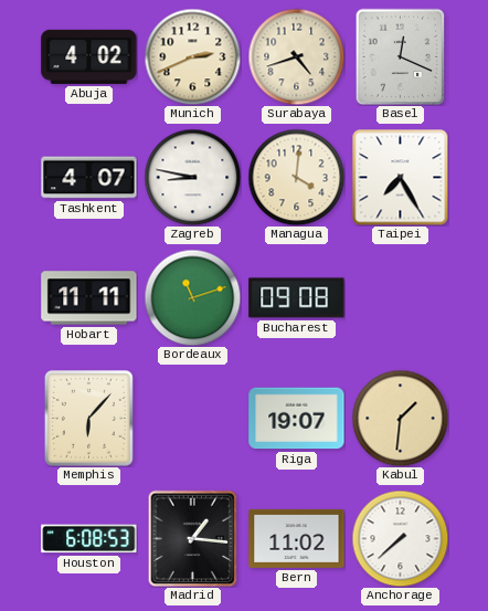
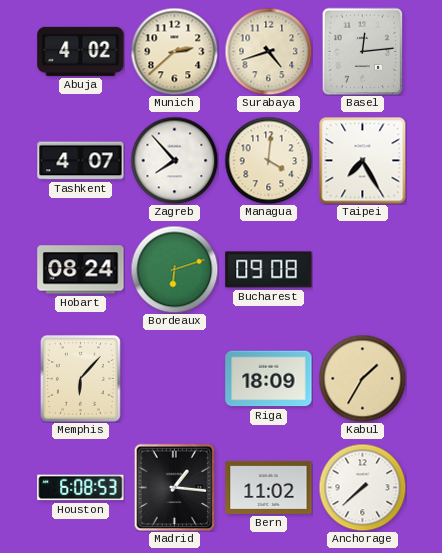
Munich: 2:41 -> 2:38 (174, 51)
Basel: 12:19 -> 12:14 (363, 51)
Zagreb: 8:47 -> 7:53 (174, 160)
Hobart: 11:11 -> 08:24 (81, 270)
Bordeaux: 11:12 -> 6:12 (174, 269)
Riga: 19:07 -> 18:09 (269, 379)
Kabul: 1:31 -> 1:35 (362, 378)
